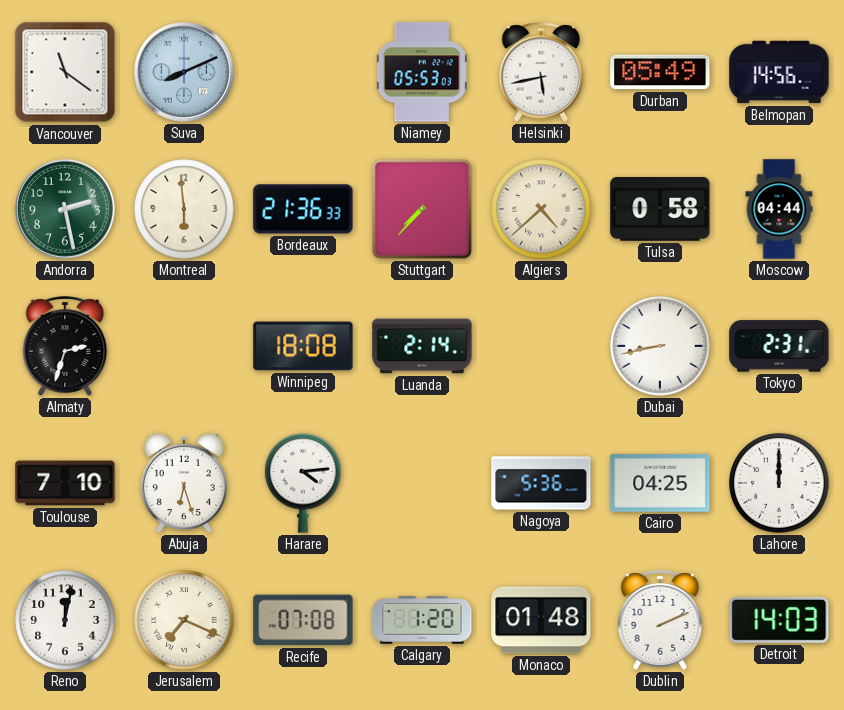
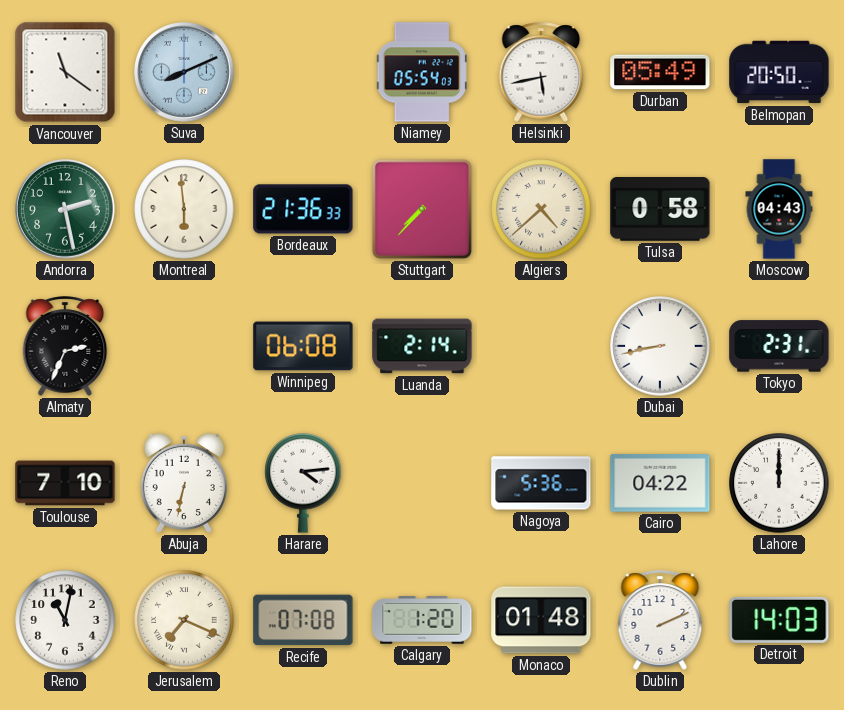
Niamey: 05:53 -> 05:54 (422, 72)
Belmopan: 14:56 -> 20:50 (779, 72)
Moscow: 04:44 -> 04:43 (779, 209)
Almaty: 2:33 -> 2:34 (65, 346)
Winnipeg: 18:08 -> 06:08 (303, 346)
Abuja: 6:27 -> 6:32 (184, 483)
Cairo: 04:25 -> 04:22 (660, 483)
Reno: 12:02 -> 11:02 (65, 620)
